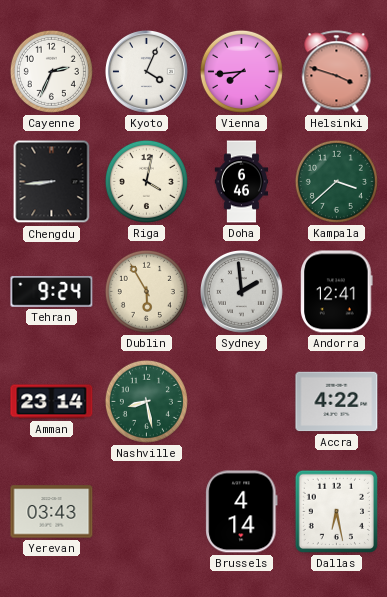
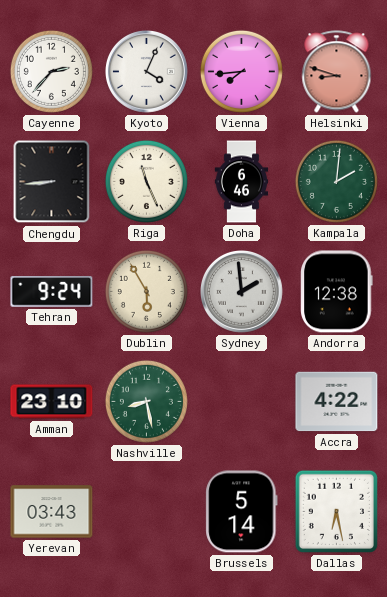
Cayenne: 2:34 -> 2:37 (51, 71)
Helsinki: 3:48 -> 8:48 (337, 72)
Riga: 4:02 -> 11:26 (146, 181)
Kampala: 3:38 -> 2:01 (336, 181)
Andorra: 12:41 -> 12:38 (337, 292)
Amman: 23:14 -> 23:10 (52, 402)
Brussels: 4:14 -> 5:14 (242, 512)
